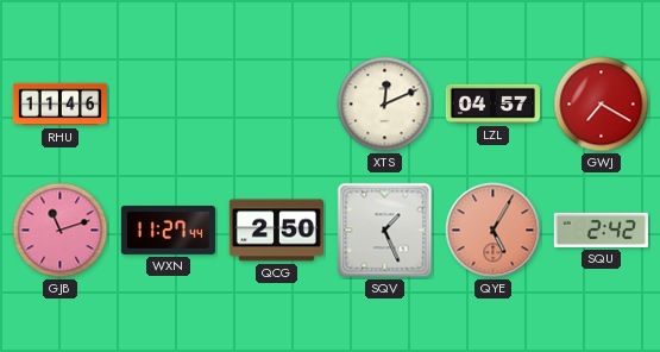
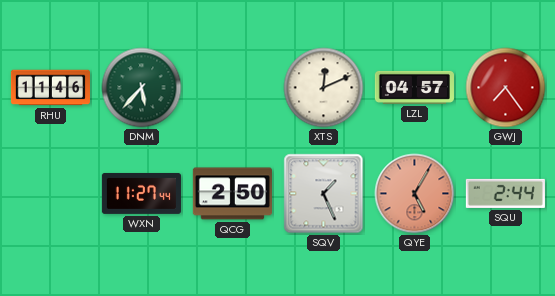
DNM: none -> 5:37 (142, 88)
GWJ: 7:20 -> 7:24 (506, 88)
GJB: 11:12 -> none (61, 231)
SQU: 2:42 -> 2:44 (505, 193)
